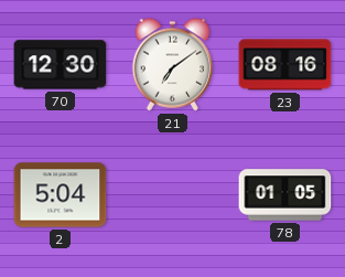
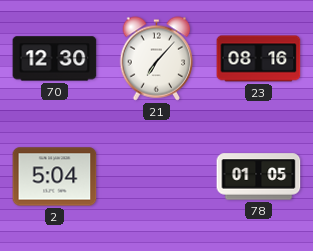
21: 7:09 -> 7:07 (157, 59)
